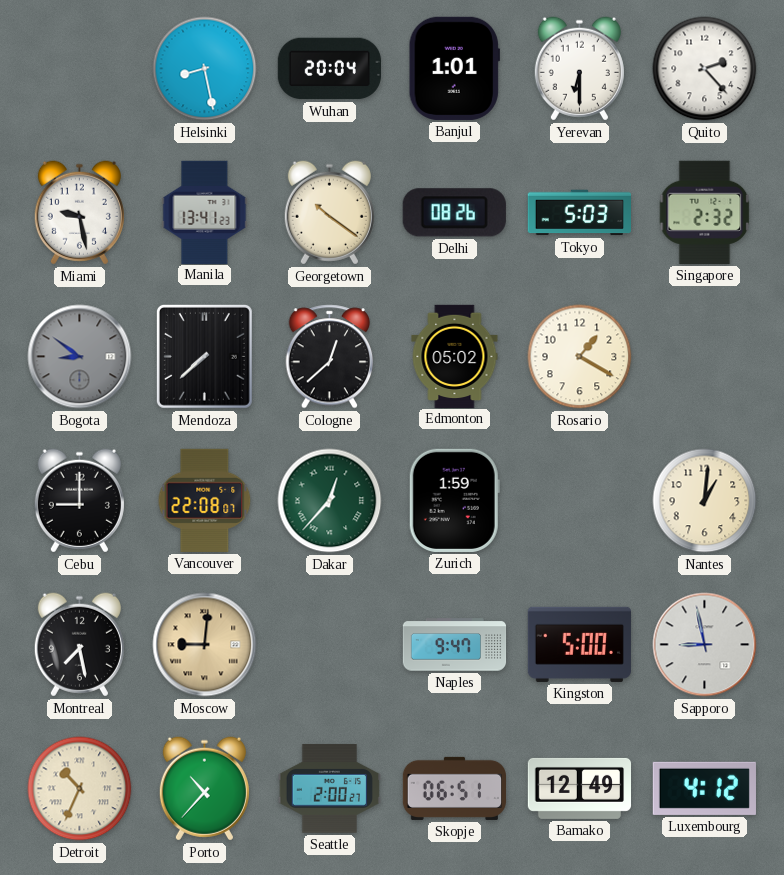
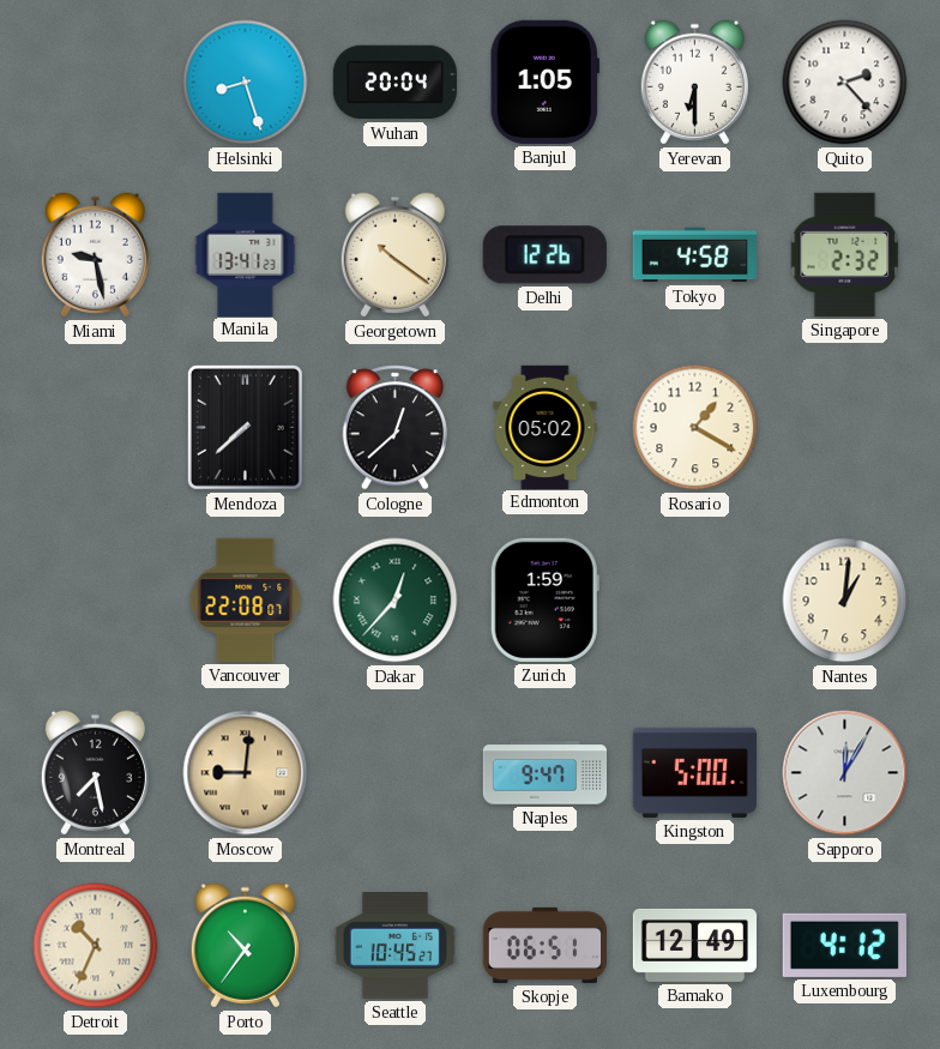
Helsinki: 8:28 -> 8:27 (246, 83)
Banjul: 1:01 -> 1:05 (544, 82)
Delhi: 08:26 -> 12:26 (544, 255)
Tokyo: 5:03 -> 4:58 (694, 255)
Bogota: 8:51 -> none (80, 357)
Cebu: 9:00 -> none (79, 501)
Sapporo: 8:58 -> 12:05 (845, 773)
Porto: 10:37 -> 10:36 (245, 946)
Seattle: 2:00 -> 10:45 (394, 946)
